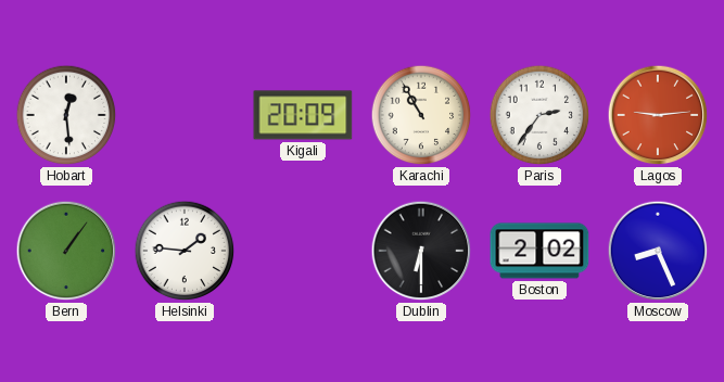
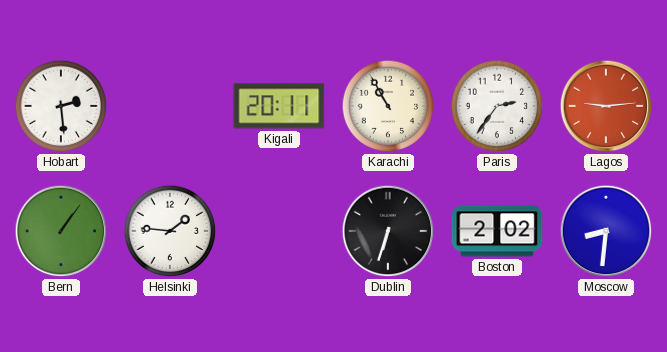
Hobart: 12:29 -> 2:29 (61, 106)
Kigali: 20:09 -> 20:11 (279, 106)
Dublin: 6:30 -> 6:33 (388, 231)
Moscow: 8:26 -> 8:31 (606, 231)
